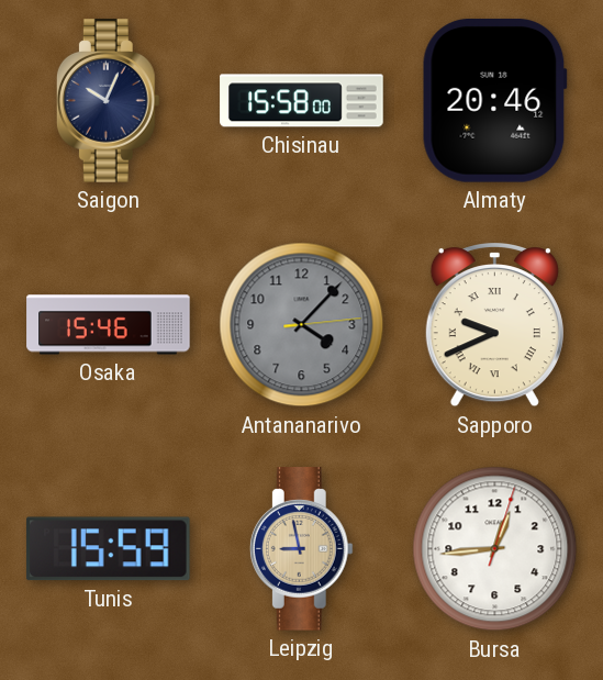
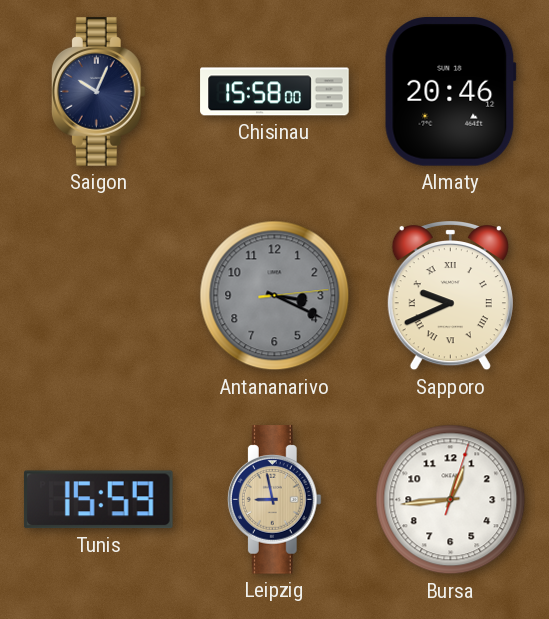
Osaka: 15:46 -> none (109, 325)
Antananarivo: 4:07 -> 3:19 (275, 296)
